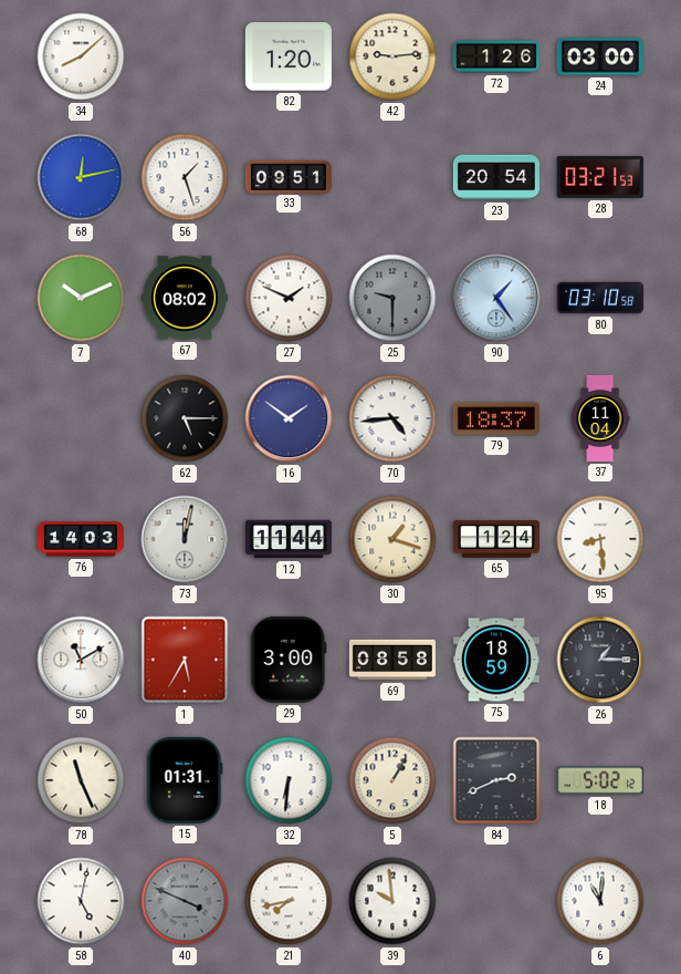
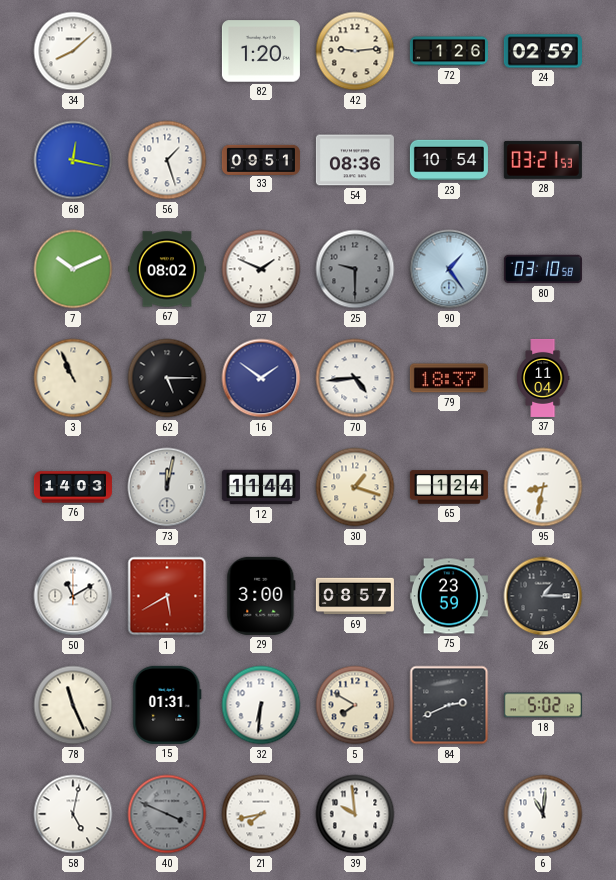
24: 03:00 -> 02:59 (543, 51)
68: 12:13 -> 12:17 (73, 160)
54: none -> 08:36 (355, 160)
23: 20:54 -> 10:54 (449, 160)
3: none -> 10:56 (73, 378)
95: 8:29 -> 8:32 (543, 487)
1: 5:35 -> 5:40 (167, 596)
69: 08:58 -> 08:57 (355, 596)
75: 18:59 -> 23:59 (449, 596)
5: 1:05 -> 7:50 (355, 705)
